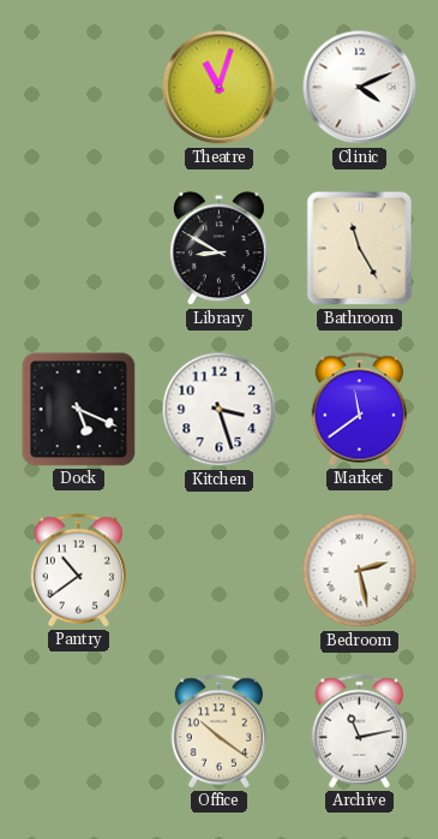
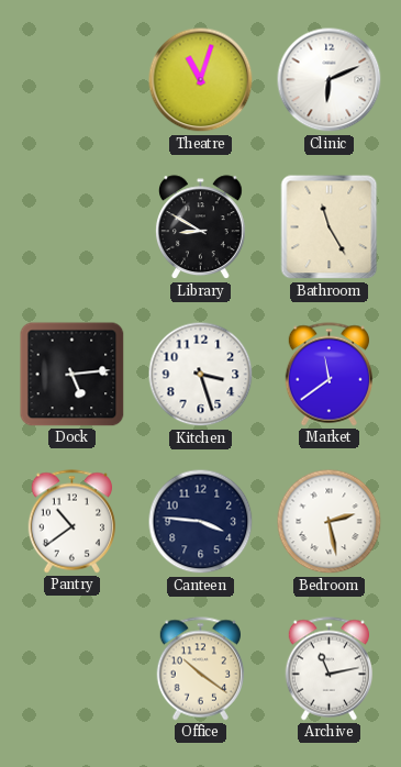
Clinic: 4:11 -> 6:11 (330, 80)
Dock: 5:19 -> 5:14 (73, 375)
Canteen: none -> 3:46 (201, 522)
